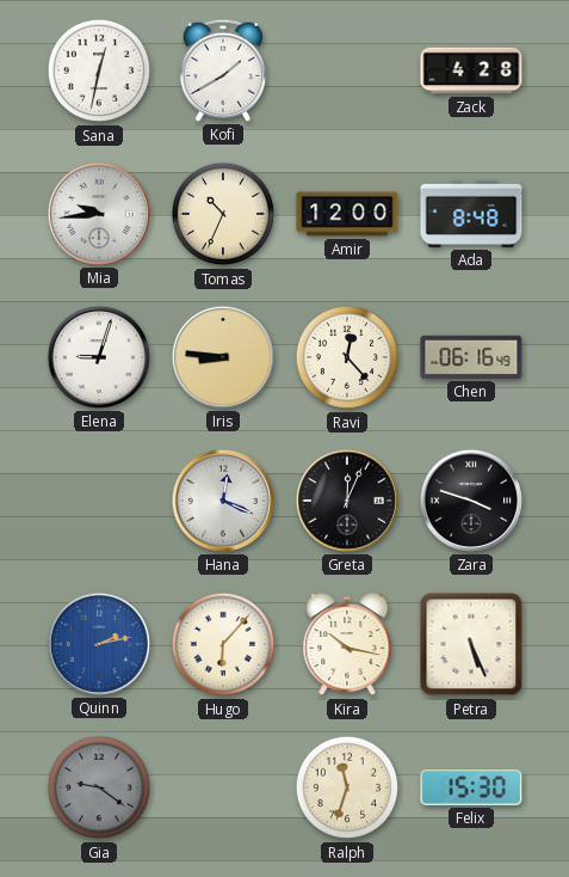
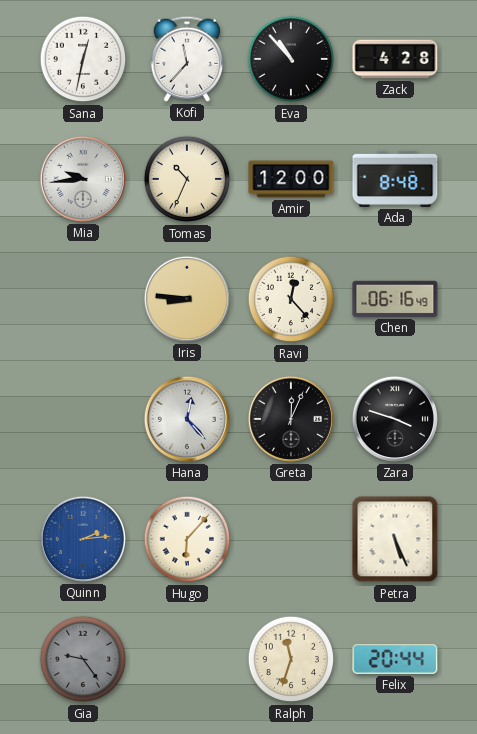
Kofi: 1:40 -> 11:37 (187, 59)
Eva: none -> 10:53 (291, 59)
Elena: 9:03 -> none (99, 357)
Hana: 12:19 -> 12:23 (187, 419)
Quinn: 2:13 -> 2:14 (83, 539)
Kira: 10:17 -> none (347, 644)
Gia: 9:21 -> 9:24 (83, 659)
Felix: 15:30 -> 20:44 (395, 659)
